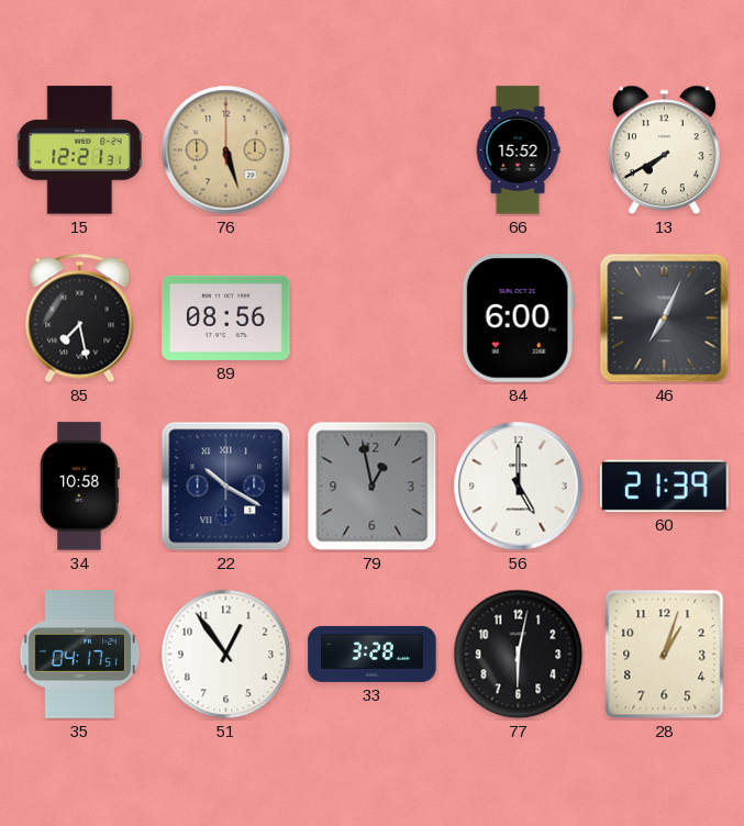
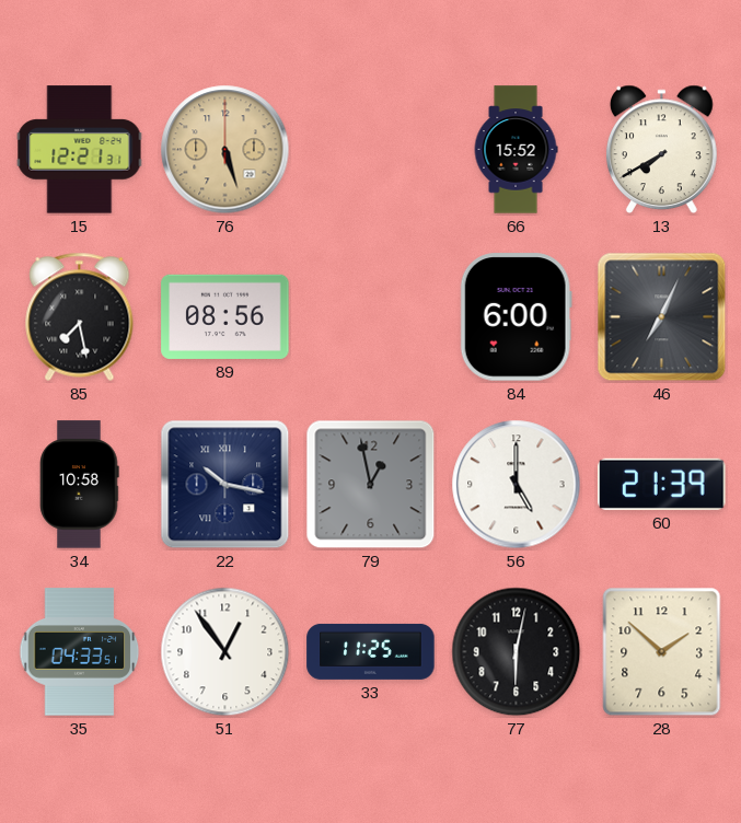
22: 10:20 -> 10:17 (225, 485)
35: 04:17 -> 04:33 (80, 652)
33: 3:28 -> 11:25 (371, 651)
28: 1:03 -> 1:52 (662, 652)
